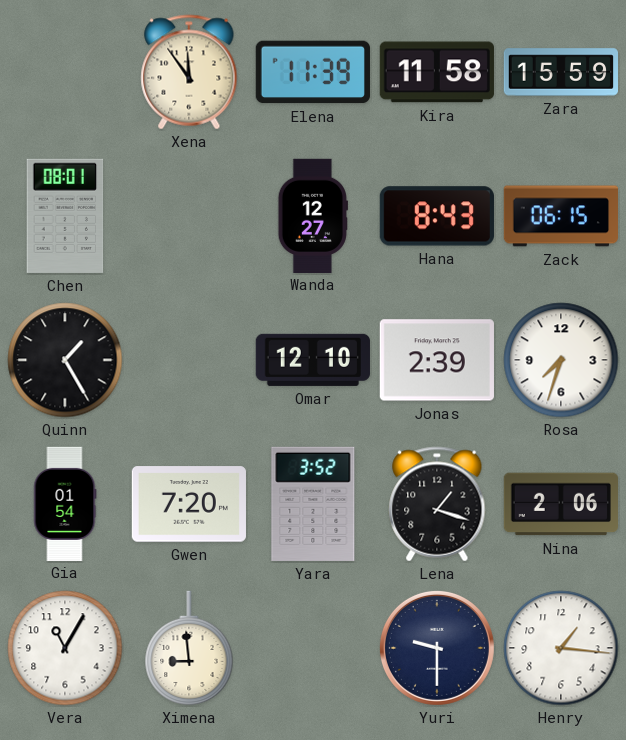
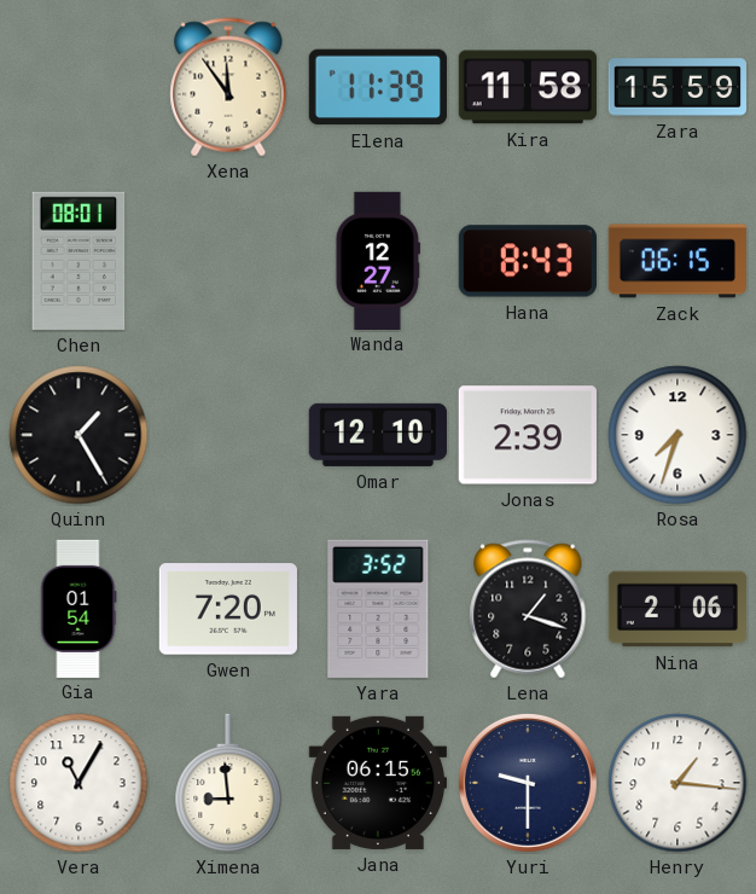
Jana: none -> 06:15 (378, 783)
